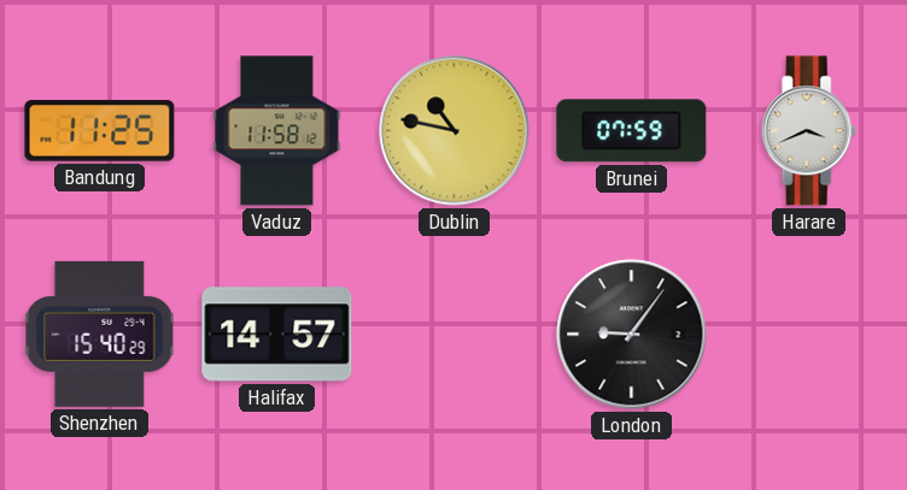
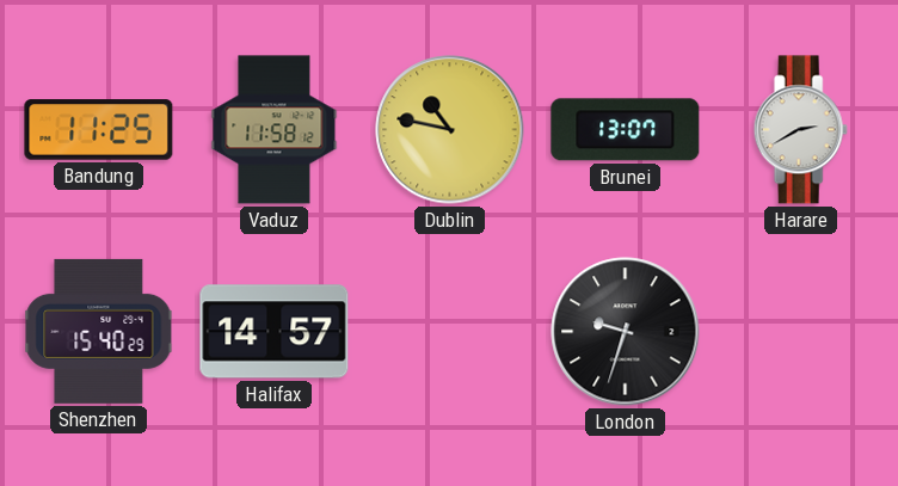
Brunei: 07:59 -> 13:07 (626, 130)
Harare: 3:41 -> 2:40 (800, 130)
London: 9:06 -> 9:33 (626, 332)
